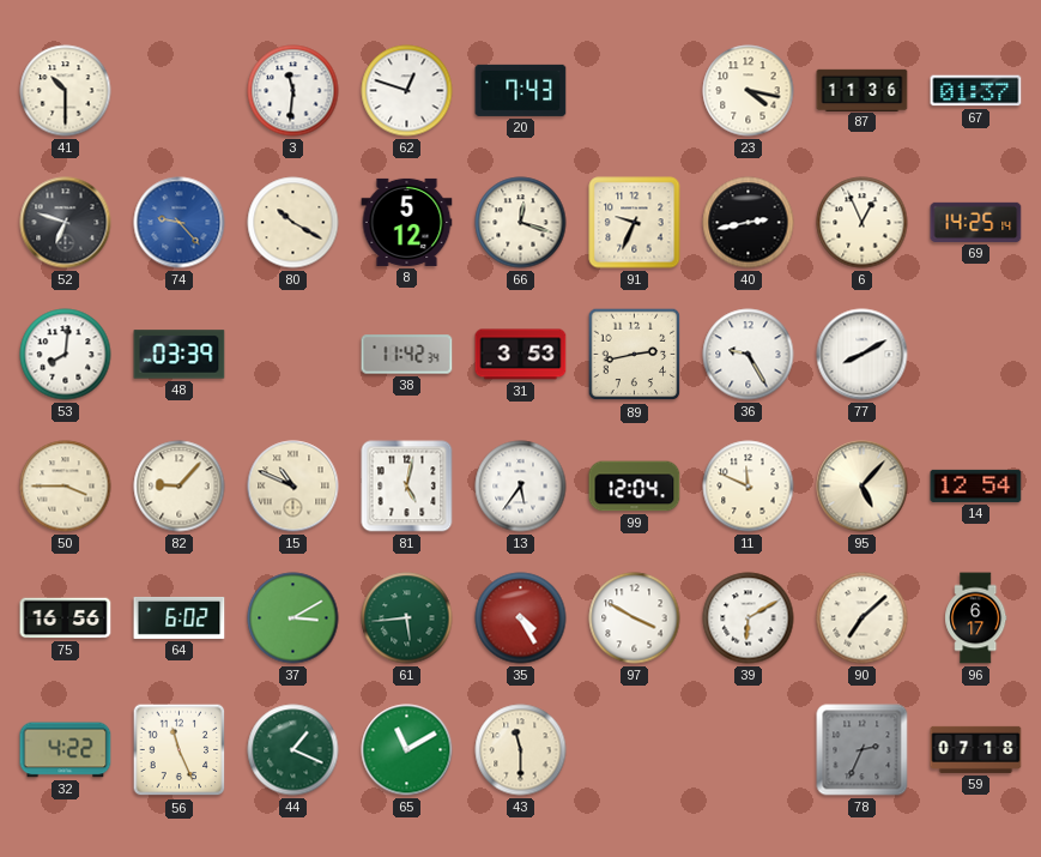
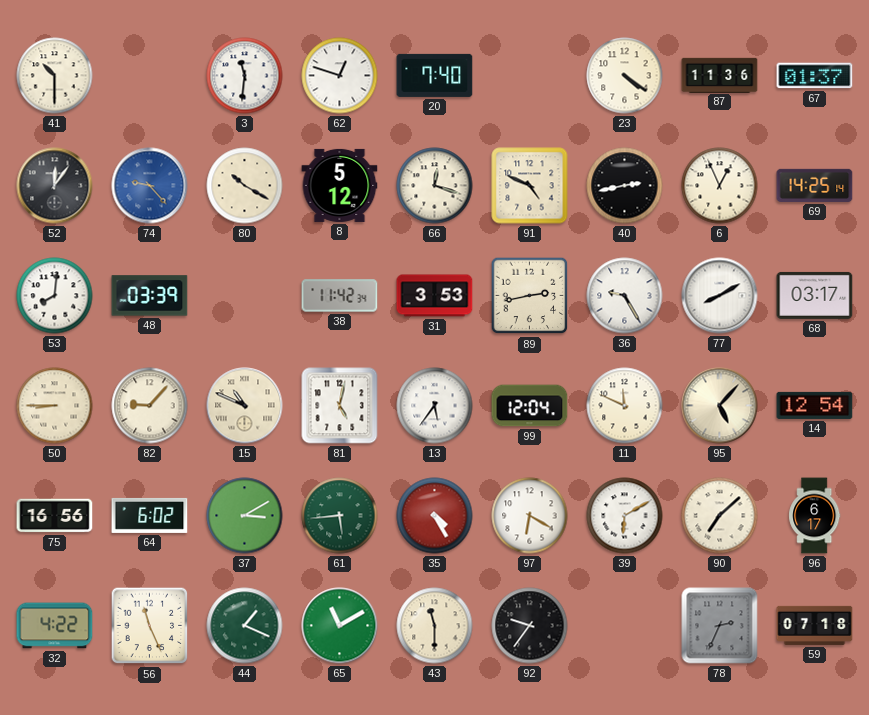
20: 7:43 -> 7:40 (435, 75)
23: 4:17 -> 4:21 (625, 76)
52: 6:48 -> 12:06 (55, 186)
91: 9:34 -> 4:49 (530, 186)
68: none -> 03:17 (815, 295)
50: 3:45 -> 8:45 (55, 406)
97: 3:50 -> 6:20 (530, 516)
92: none -> 9:36 (530, 626)
